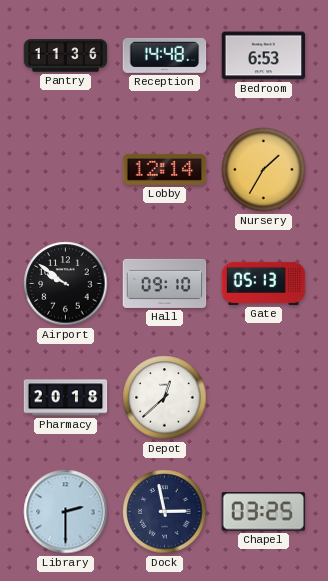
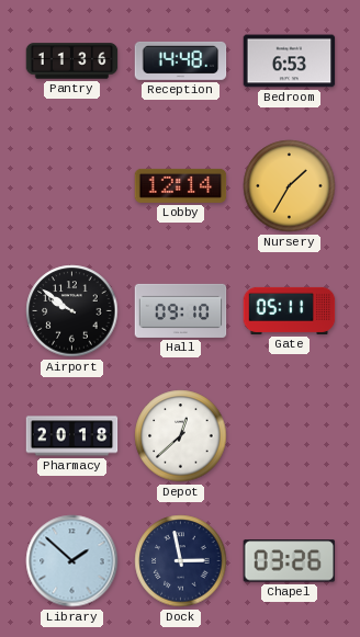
Gate: 05:13 -> 05:11 (290, 310)
Library: 2:30 -> 1:52 (72, 561)
Chapel: 03:25 -> 03:26 (290, 561)
